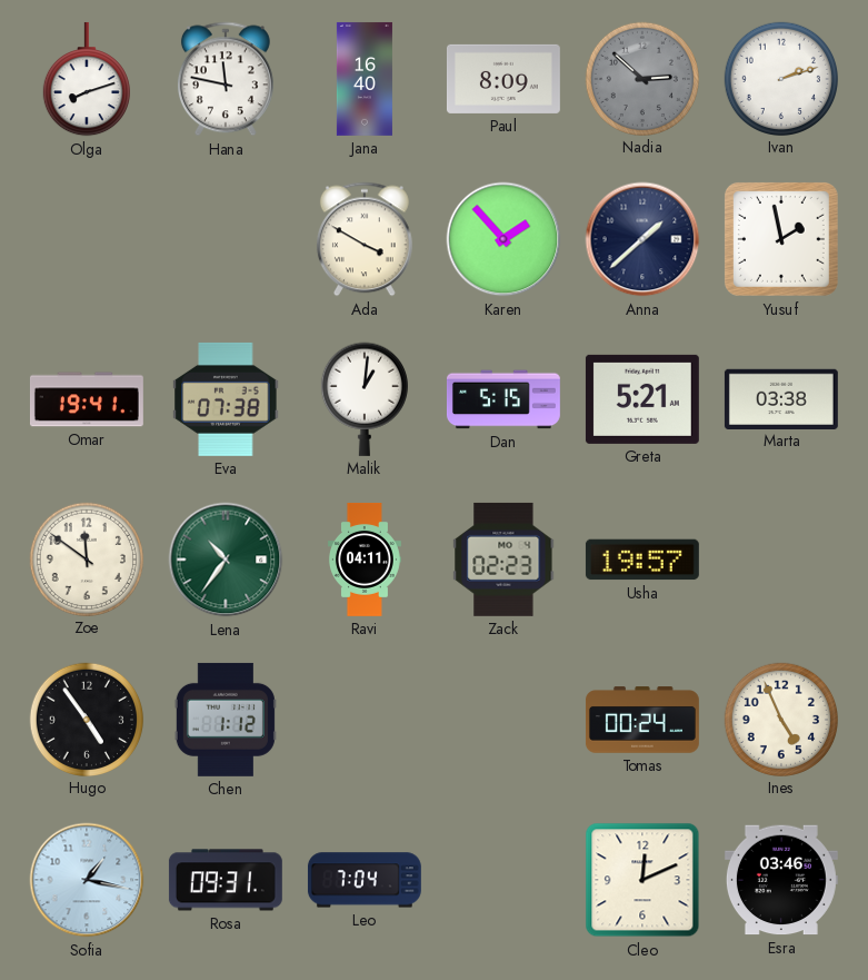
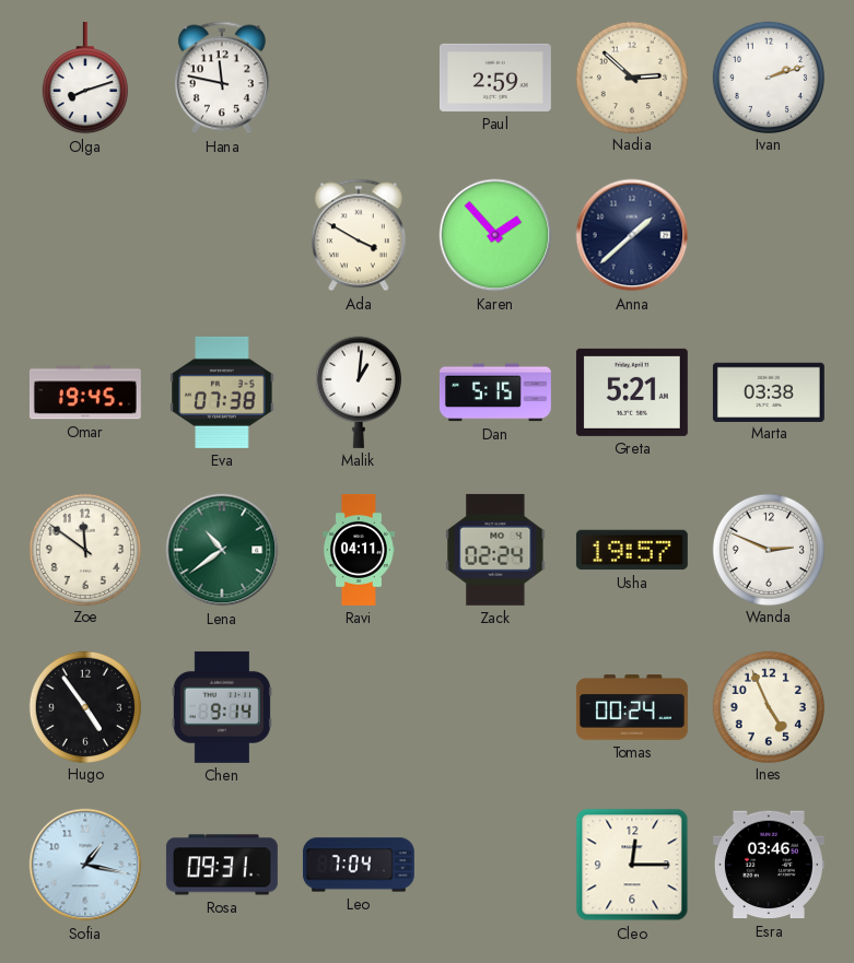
Jana: 16:40 -> none (365, 79)
Paul: 8:09 -> 2:59 (495, 78)
Nadia dial: grey -> cream (631, 77)
Yusuf: 1:58 -> none (781, 239)
Omar: 19:41 -> 19:45 (85, 392)
Lena: 10:36 -> 10:39 (222, 550)
Zack: 02:23 -> 02:24 (495, 550)
Wanda: none -> 2:49 (768, 549)
Chen: 1:12 -> 9:14 (222, 707)
Cleo: 12:11 -> 12:15 (632, 865)
